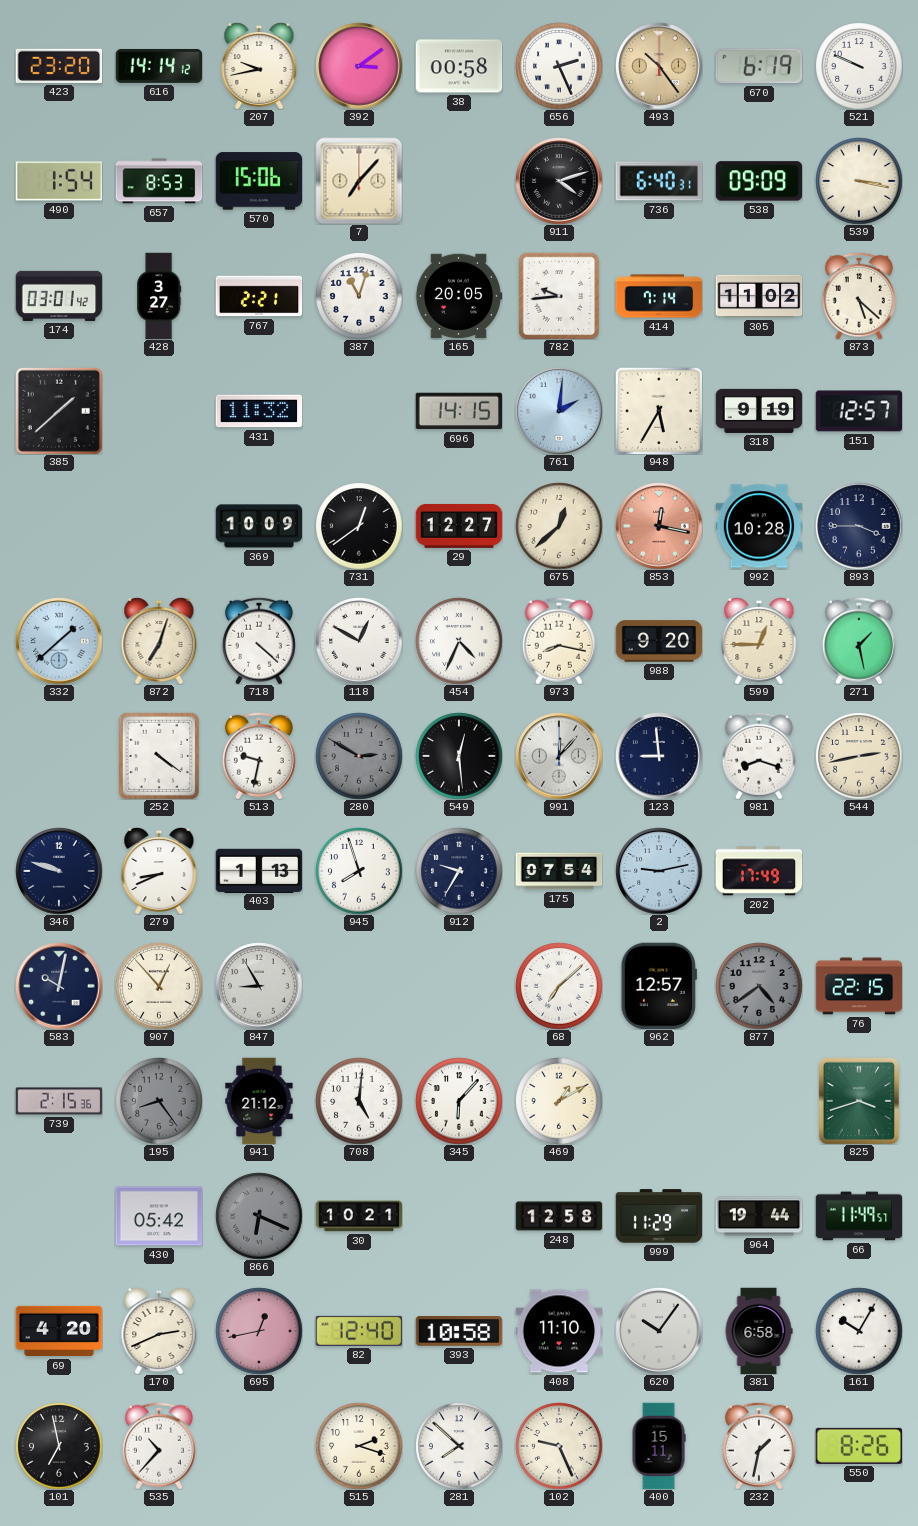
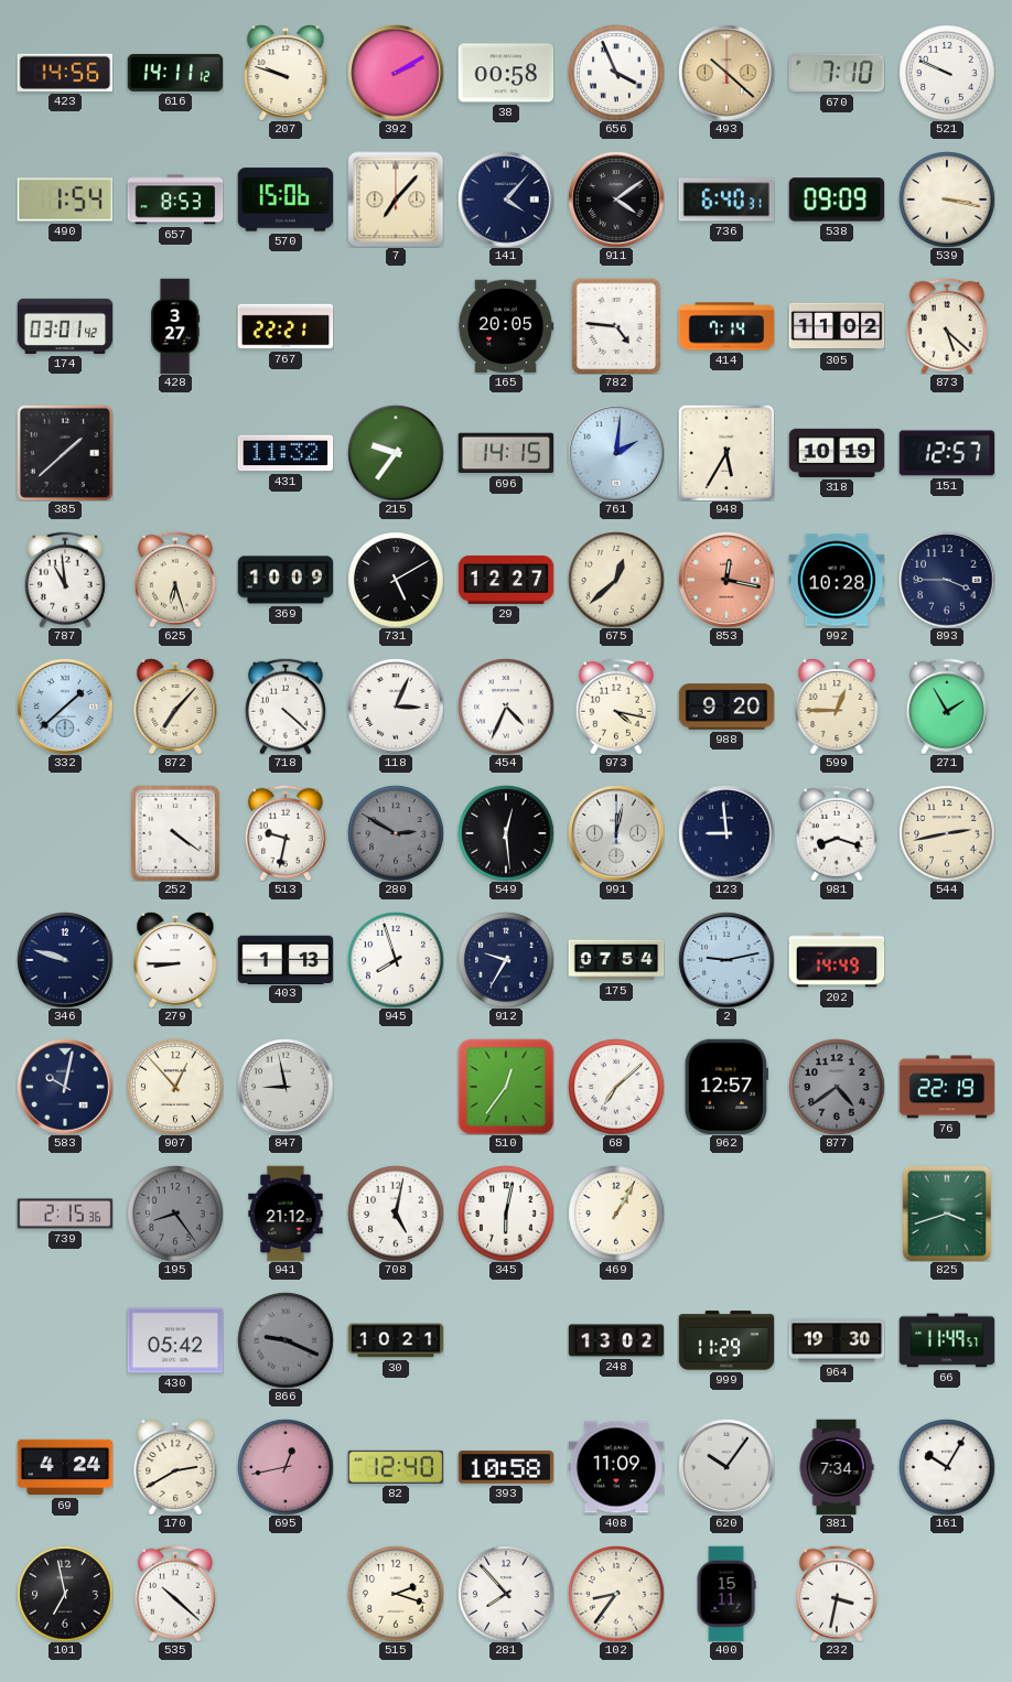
423: 23:20 -> 14:56 (65, 73)
616: 14:14 -> 14:11 (175, 73)
207: 9:43 -> 9:48 (286, 73)
392: 3:09 -> 2:10 (396, 73)
656: 2:26 -> 3:56 (616, 73)
493: 10:24 -> 10:22 (726, 73)
670: 6:19 -> 7:10 (837, 73)
141: none -> 4:07 (506, 200)
911: 4:12 -> 4:09 (616, 200)
767: 2:21 -> 22:21 (286, 326)
387: 11:03 -> none (359, 296)
782: 9:44 -> 4:46 (615, 326)
215: none -> 9:36 (396, 453)
318: 9:19 -> 10:19 (837, 453)
787: none -> 10:59 (65, 580)
625: none -> 6:27 (175, 580)
731: 12:39 -> 5:10 (396, 580)
872: 7:03 -> 7:07 (175, 707)
118: 12:50 -> 3:04 (396, 707)
973: 8:17 -> 4:17 (616, 707)
271: 1:28 -> 1:55 (947, 707)
991: 12:07 -> 12:02 (616, 833)
279: 8:41 -> 8:45 (175, 960)
202: 17:49 -> 14:49 (837, 960)
847: 8:55 -> 8:58 (286, 1087)
510: none -> 12:36 (506, 1087)
76: 22:15 -> 22:19 (947, 1087)
708: 5:01 -> 5:02 (396, 1214)
345: 6:07 -> 6:02 (506, 1214)
469: 1:10 -> 1:05 (616, 1214)
866: 6:19 -> 9:19 (286, 1340)
248: 12:58 -> 13:02 (616, 1340)
964: 19:44 -> 19:30 (837, 1340)
69: 4:20 -> 4:24 (65, 1467)
170: 2:41 -> 2:40 (175, 1467)
408: 11:10 -> 11:09 (616, 1467)
381: 6:58 -> 7:34 (837, 1467)
535: 10:37 -> 10:22 (175, 1594)
281: 7:52 -> 7:53 (506, 1594)
102: 9:26 -> 8:36 (616, 1594)
232: 1:32 -> 3:32 (837, 1594)
550: 8:26 -> none (858, 1446)
